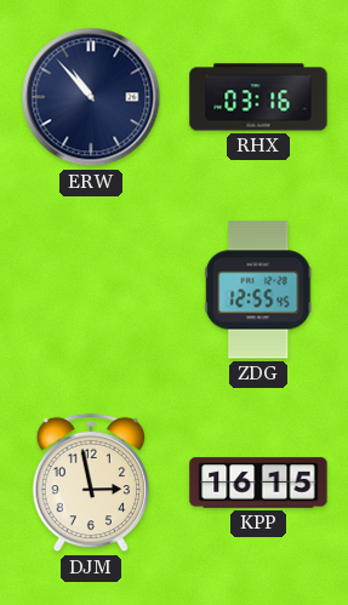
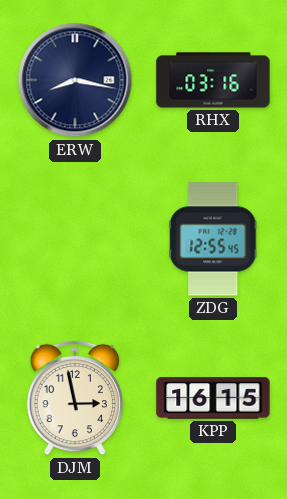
ERW: 10:53 -> 8:17 (75, 80)
